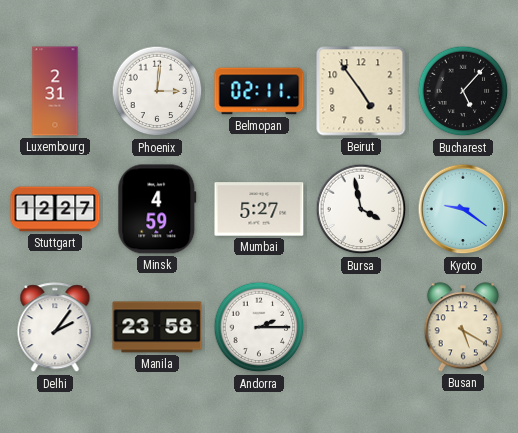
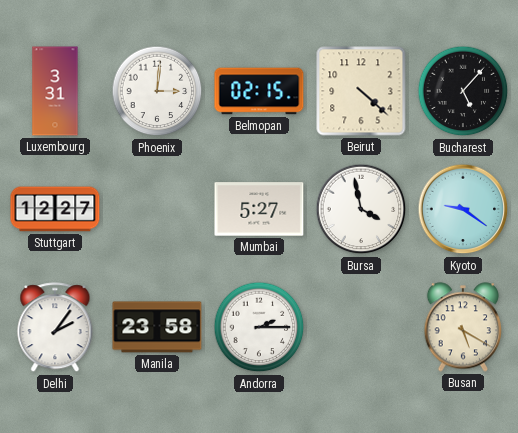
Luxembourg: 2:31 -> 3:31 (55, 91)
Belmopan: 02:11 -> 02:15 (259, 91)
Beirut: 4:54 -> 4:22 (361, 91)
Minsk: 4:59 -> none (157, 209)
